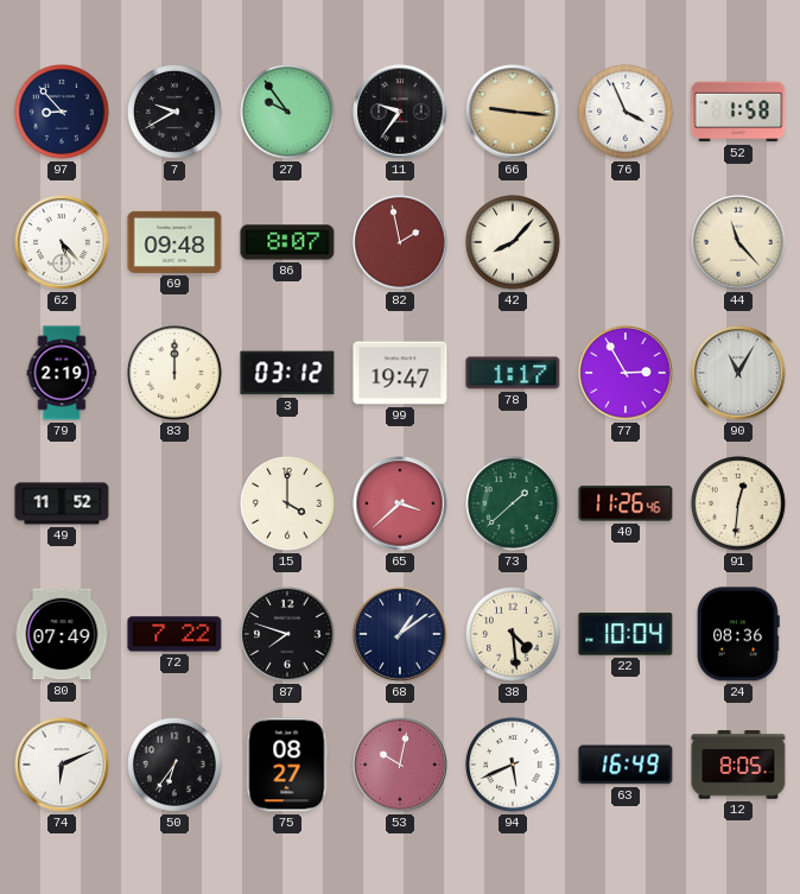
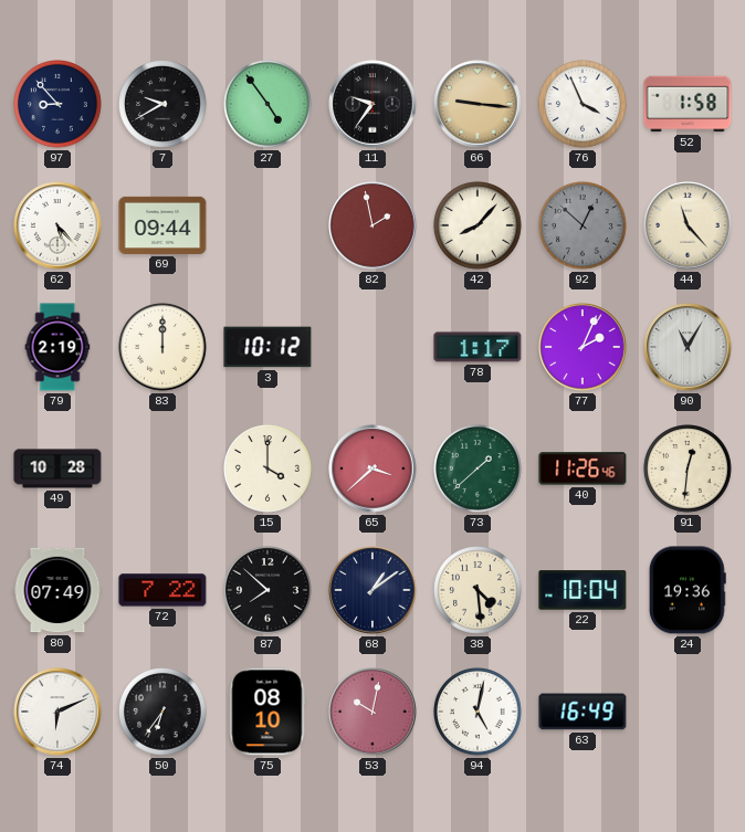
27: 9:54 -> 4:54 (269, 105)
69: 09:48 -> 09:44 (162, 225)
86: 8:07 -> none (287, 242)
92: none -> 12:52 (584, 227)
3: 03:12 -> 10:12 (267, 347)
99: 19:47 -> none (400, 373)
77: 2:55 -> 2:04 (583, 347)
49: 11:52 -> 10:28 (57, 468)
87: 7:48 -> 7:52 (269, 591)
24: 08:36 -> 19:36 (688, 590)
75: 08:27 -> 08:10 (267, 712)
94: 5:41 -> 5:02 (479, 713)
12: 8:05 -> none (738, 765)
